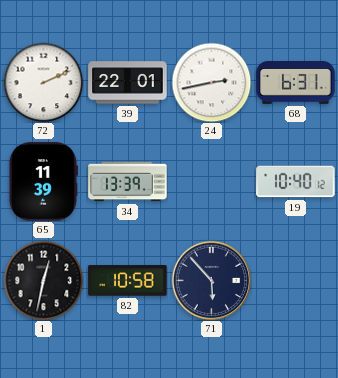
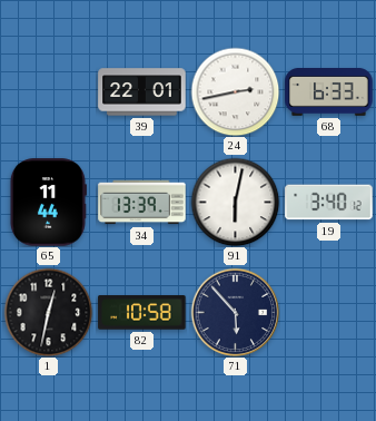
72: 2:11 -> none (43, 82)
68: 6:31 -> 6:33 (329, 92)
65: 11:39 -> 11:44 (48, 203)
91: none -> 6:02 (235, 202)
19: 10:40 -> 3:40 (329, 203)
